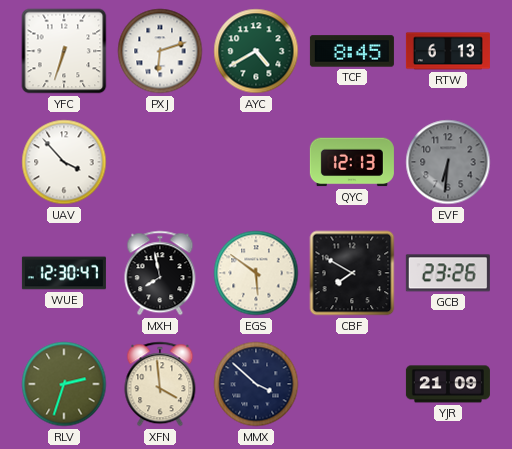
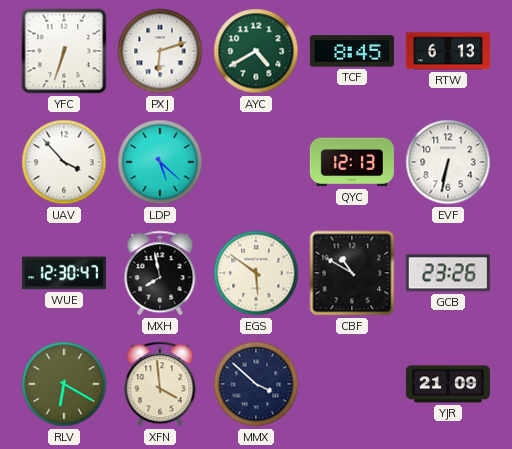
LDP: none -> 5:22 (160, 162)
EVF: 6:31 -> 6:32 (448, 162)
EVF dial: grey -> white (448, 162)
CBF: 7:50 -> 10:50 (352, 273)
RLV: 2:33 -> 6:20 (64, 384)
